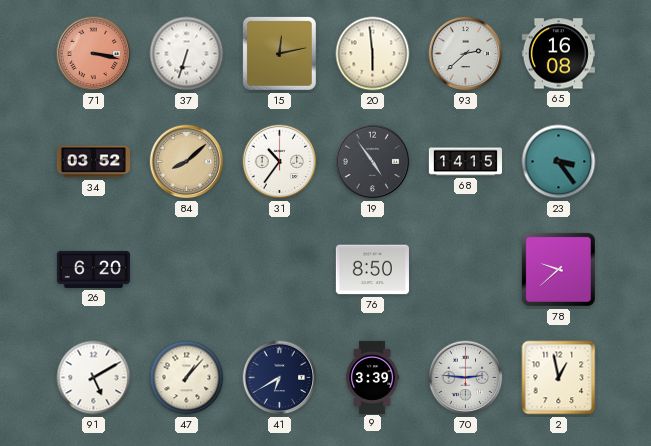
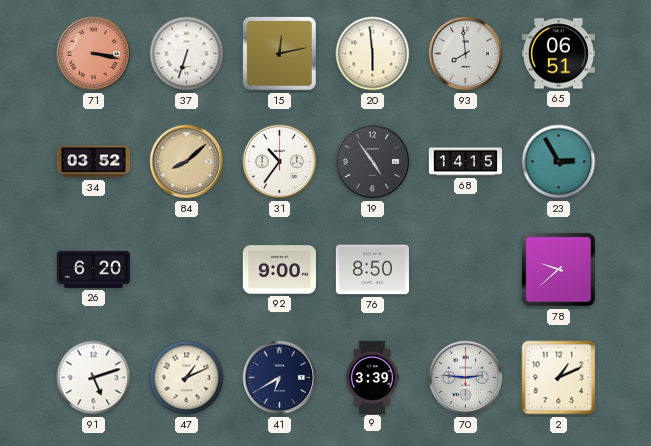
93: 2:38 -> 7:59 (466, 54)
65: 16:08 -> 06:51 (558, 54)
23: 3:24 -> 2:55 (559, 162)
92: none -> 9:00 (279, 270)
91: 5:10 -> 5:12 (94, 378)
47: 1:07 -> 1:11 (187, 378)
2: 12:58 -> 1:11 (559, 378)
